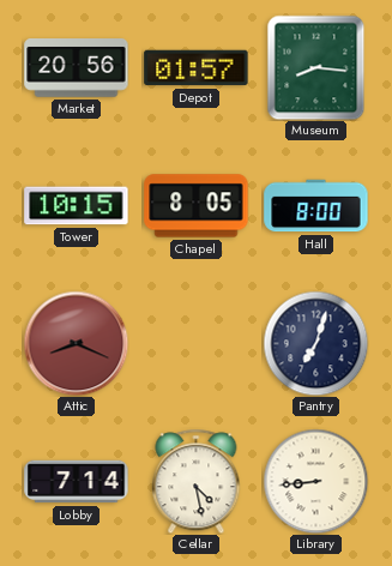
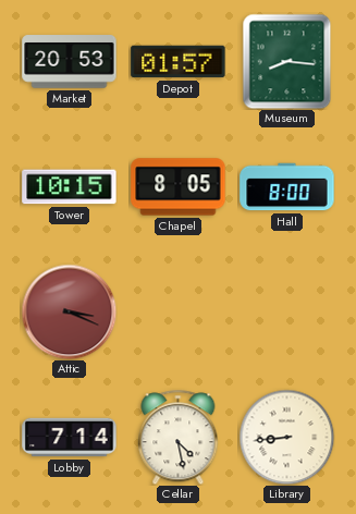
Market: 20:56 -> 20:53 (70, 62)
Attic: 8:19 -> 3:19 (69, 311)
Pantry: 7:03 -> none (315, 343)
